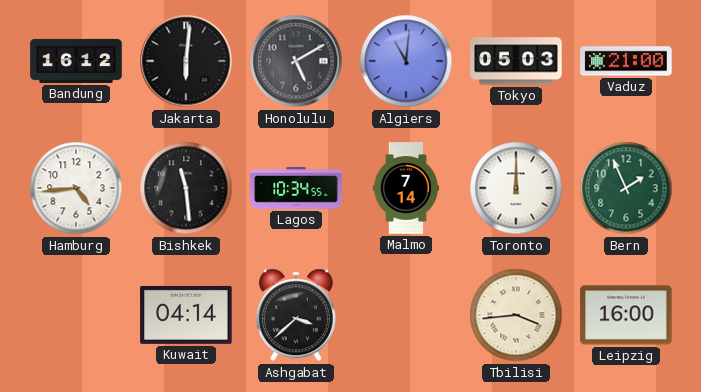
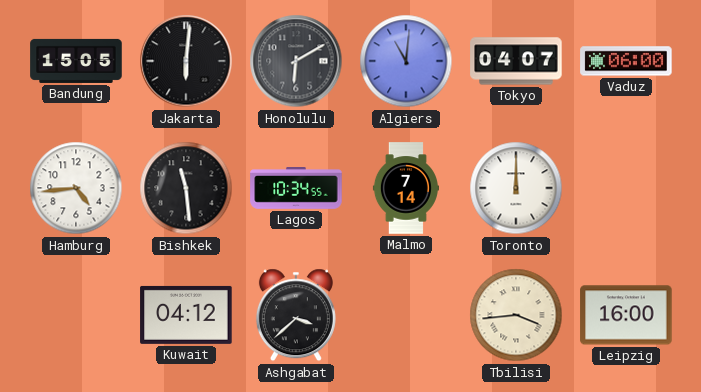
Bandung: 16:12 -> 15:05 (76, 61)
Honolulu: 5:10 -> 6:10 (296, 61)
Tokyo: 05:03 -> 04:07 (516, 61)
Vaduz: 21:00 -> 06:00 (626, 61)
Bern: 1:56 -> none (626, 188)
Kuwait: 04:14 -> 04:12 (186, 315)
